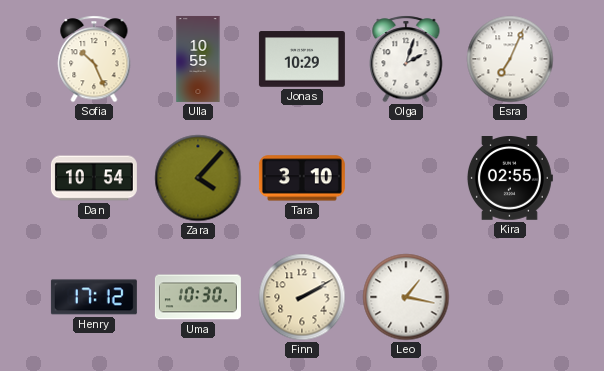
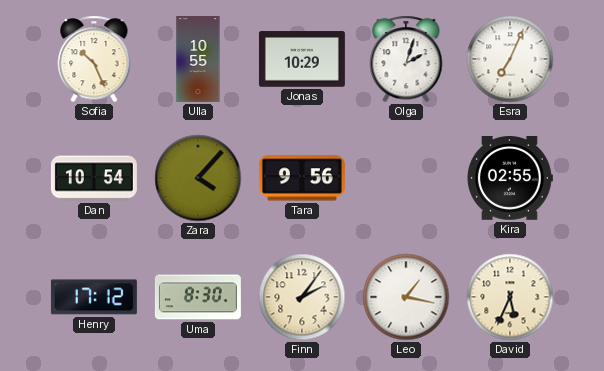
Tara: 3:10 -> 9:56 (302, 178)
Uma: 10:30 -> 8:30 (198, 297)
Finn: 2:10 -> 2:06 (302, 297)
David: none -> 5:34 (510, 297)
